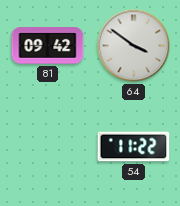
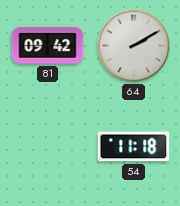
64: 3:51 -> 2:10 (134, 46)
54: 11:22 -> 11:18 (134, 147)
